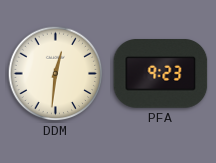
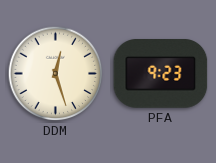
DDM: 12:31 -> 12:27 (56, 74)
